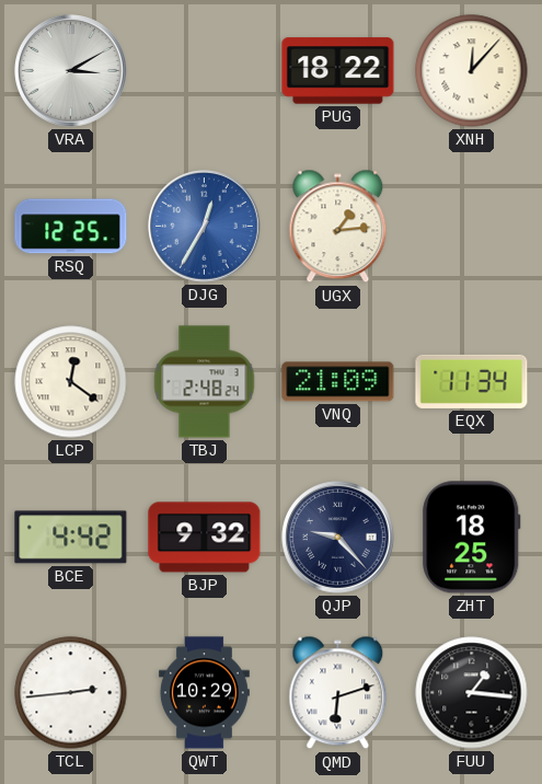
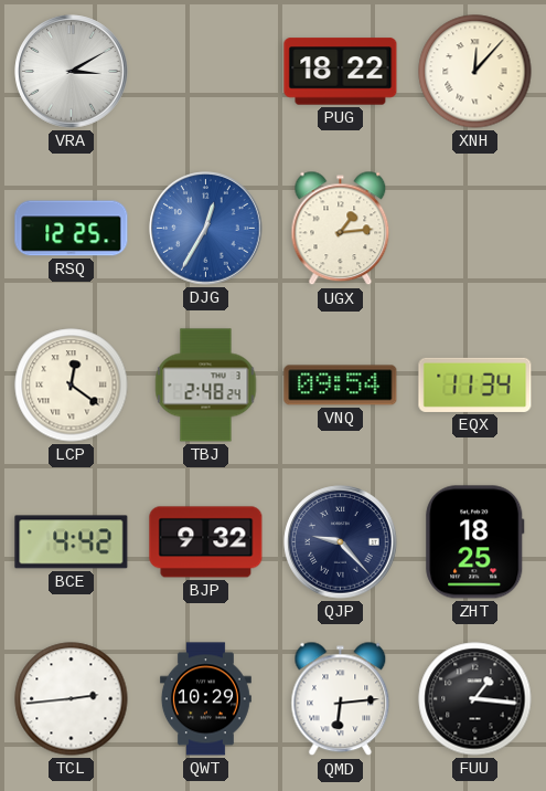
VNQ: 21:09 -> 09:54 (341, 386)
QMD: 6:12 -> 6:14 (341, 699)
